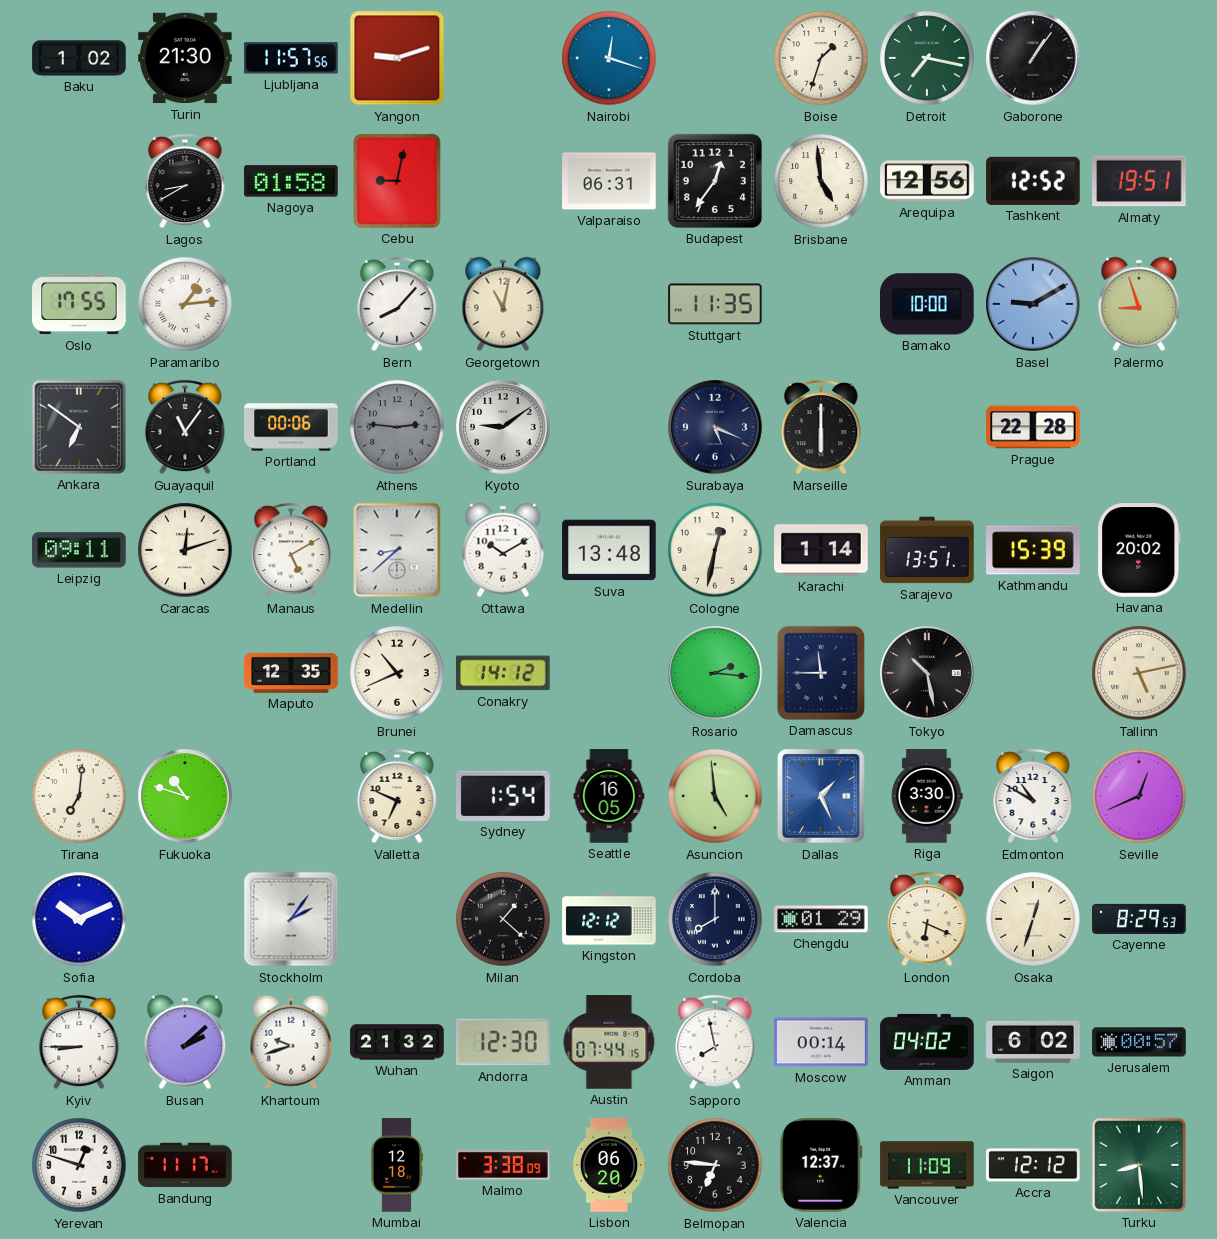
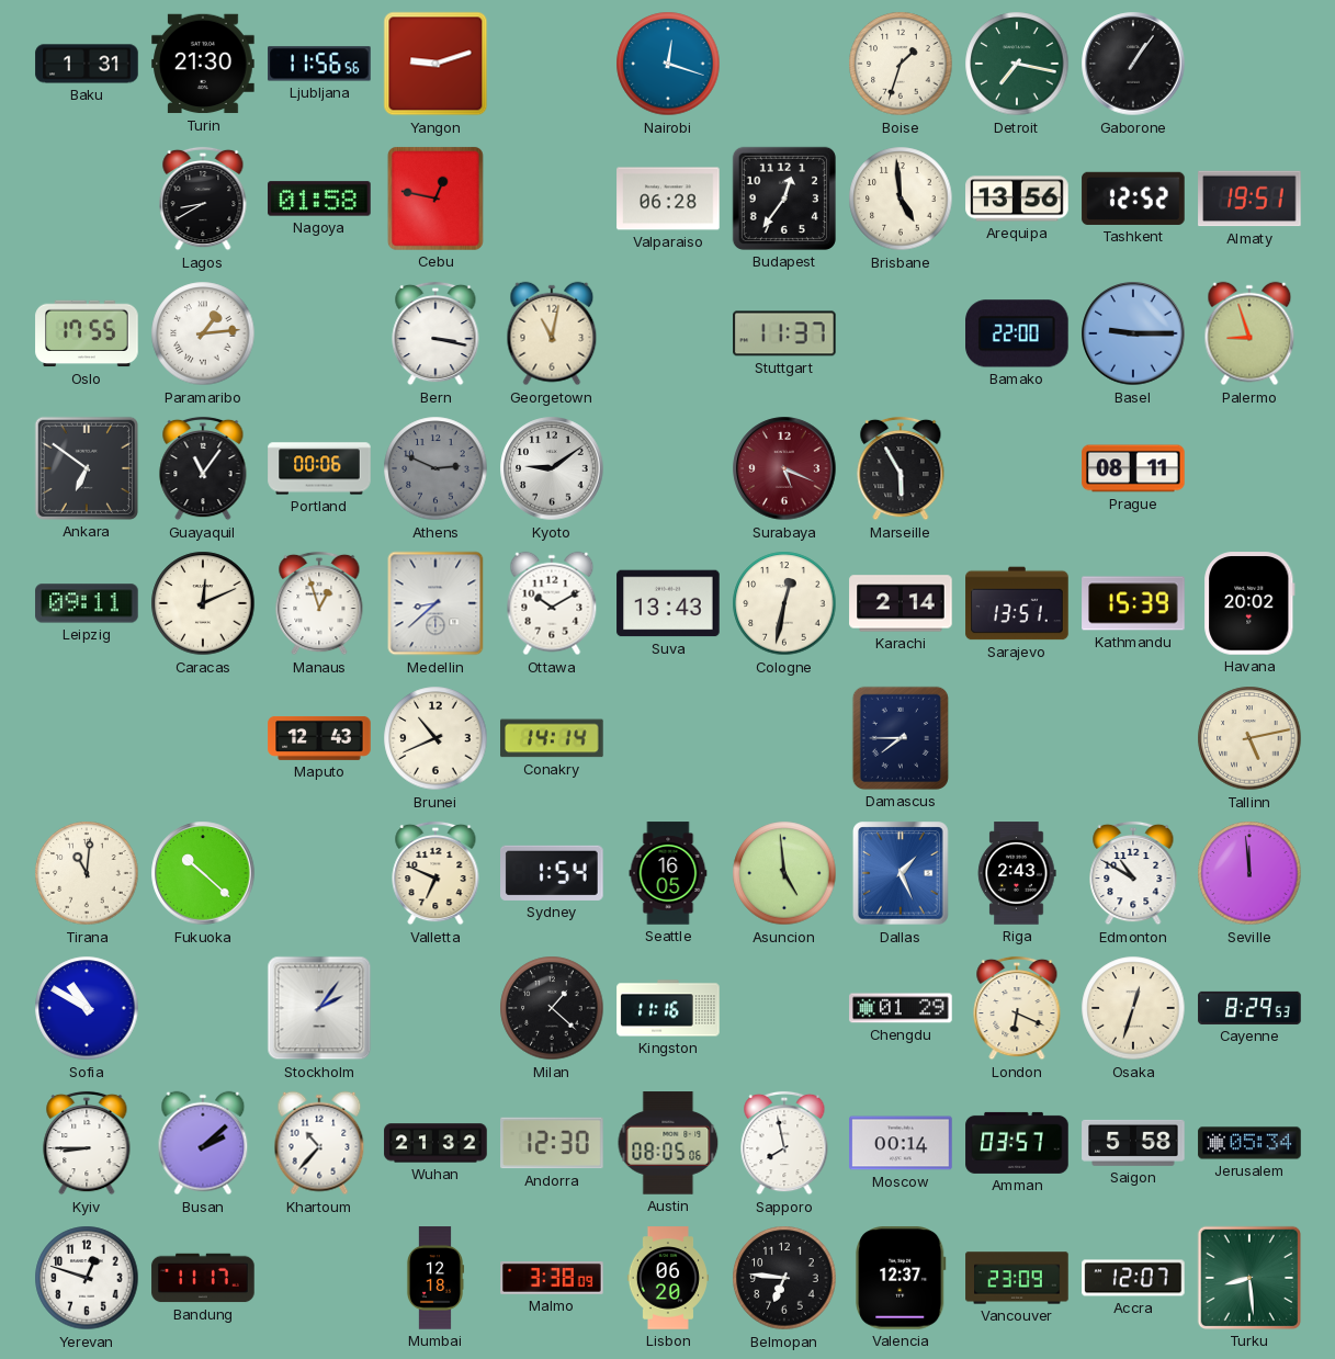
Baku: 1:02 -> 1:31 (87, 64)
Ljubljana: 11:57 -> 11:56 (319, 64)
Cebu: 9:02 -> 12:47 (435, 199)
Valparaiso: 06:31 -> 06:28 (668, 199)
Arequipa: 12:56 -> 13:56 (1017, 199)
Bern: 8:07 -> 3:17 (435, 333)
Stuttgart: 11:35 -> 11:37 (784, 333)
Bamako: 10:00 -> 22:00 (1018, 333)
Basel: 9:10 -> 9:15 (1133, 333)
Athens: 2:46 -> 2:49 (435, 468)
Surabaya dial: navy -> burgundy (784, 468)
Marseille: 6:00 -> 5:55 (901, 468)
Prague: 22:28 -> 08:11 (1133, 468)
Caracas: 12:12 -> 12:11 (203, 603)
Manaus: 5:10 -> 12:57 (319, 603)
Suva: 13:48 -> 13:43 (668, 603)
Karachi: 1:14 -> 2:14 (901, 603)
Maputo: 12:35 -> 12:43 (319, 738)
Conakry: 14:12 -> 14:14 (552, 738)
Rosario: 2:16 -> none (715, 673)
Damascus: 11:45 -> 7:45 (901, 738)
Tokyo: 10:28 -> none (927, 673)
Tirana: 7:01 -> 11:01 (87, 873)
Fukuoka: 10:48 -> 10:22 (203, 873)
Riga: 3:30 -> 2:43 (1017, 873)
Seville: 12:41 -> 11:59 (1249, 873)
Sofia: 10:11 -> 10:50 (87, 1008)
Kingston: 12:12 -> 11:16 (668, 1008)
Cordoba: 8:00 -> none (715, 919)
Khartoum: 9:42 -> 10:37 (319, 1143)
Austin: 07:44 -> 08:05 (668, 1143)
Amman: 04:02 -> 03:57 (1017, 1143)
Saigon: 6:02 -> 5:58 (1133, 1143)
Jerusalem: 00:57 -> 05:34 (1249, 1143)
Vancouver: 11:09 -> 23:09 (1017, 1278)
Accra: 12:12 -> 12:07 (1133, 1278)
